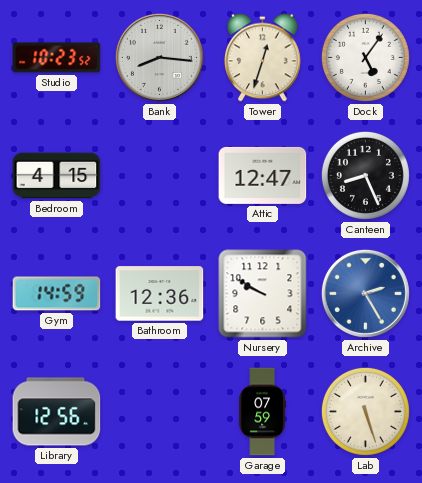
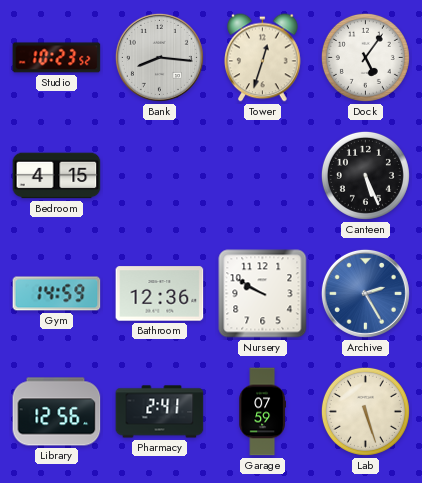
Attic: 12:47 -> none (263, 175)
Canteen: 8:26 -> 5:26 (365, 175)
Pharmacy: none -> 2:41 (160, 412)
